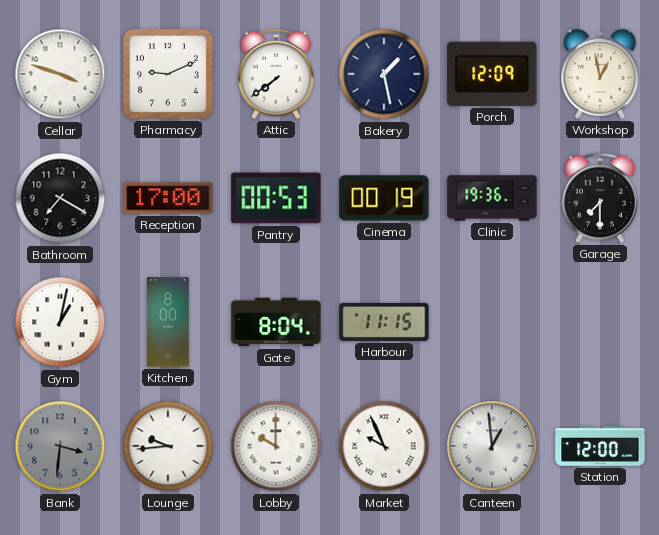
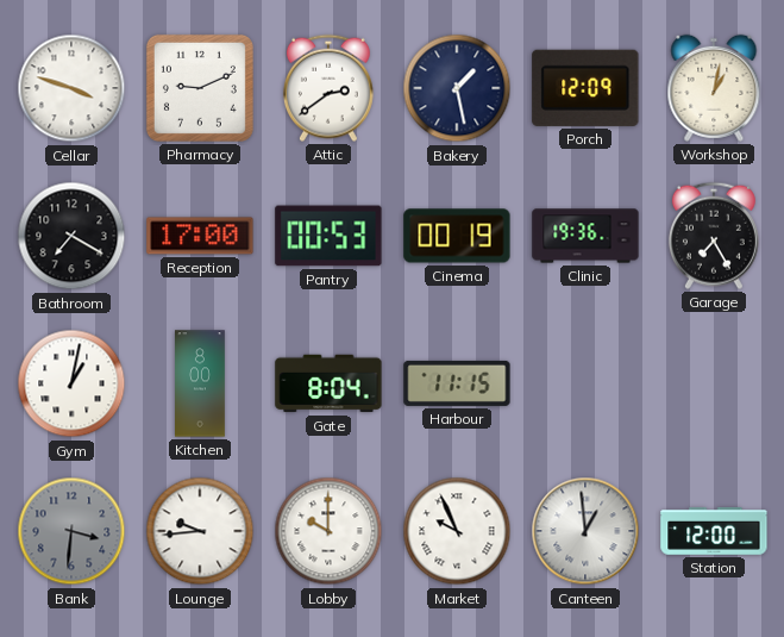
Attic: 7:39 -> 2:39 (328, 88)
Workshop: 12:58 -> 1:02 (714, 88)
Garage: 7:30 -> 7:25 (714, 236)
